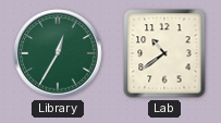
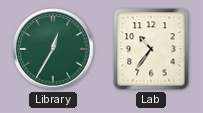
Lab: 10:39 -> 10:36 (151, 49)
